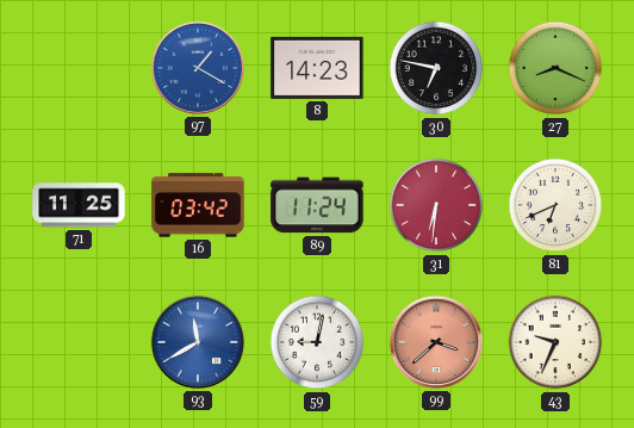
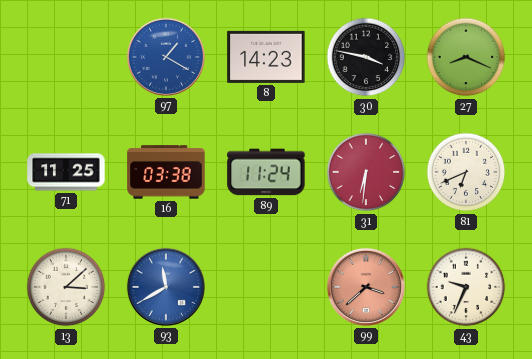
30: 6:47 -> 3:47 (366, 57)
16: 03:42 -> 03:38 (166, 172)
13: none -> 3:08 (66, 287)
59: 9:02 -> none (317, 342)
